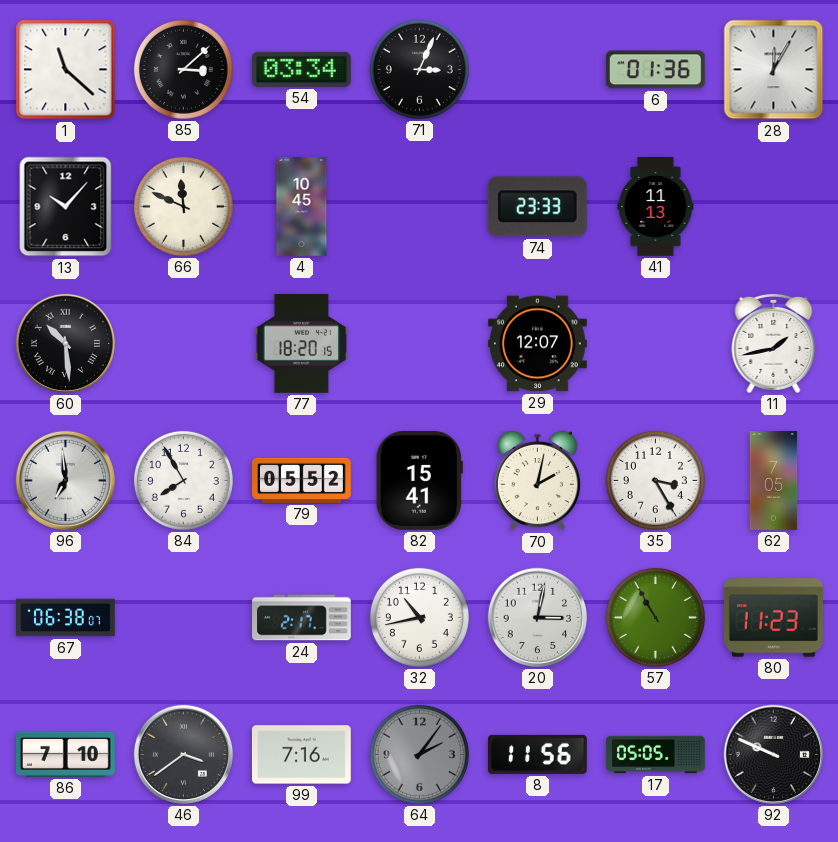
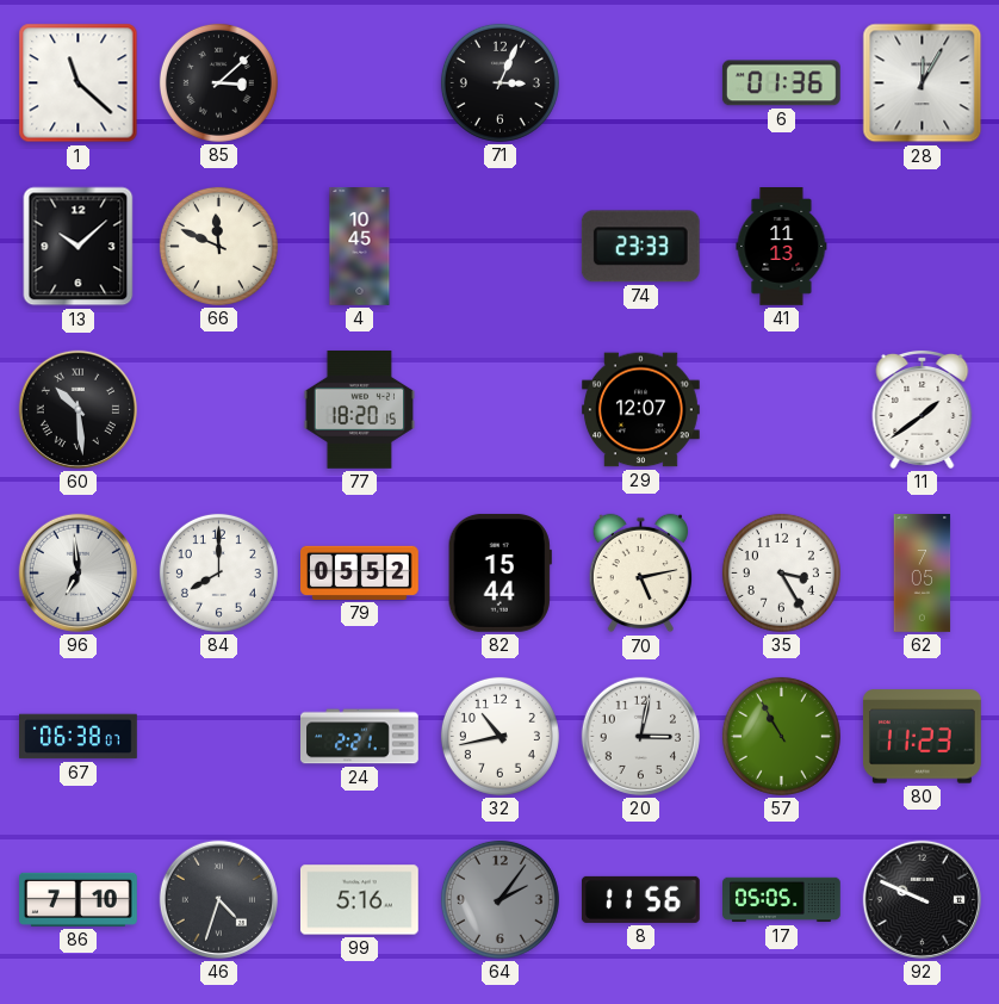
54: 03:34 -> none (301, 69)
13: 10:07 -> 10:08 (79, 247)
11: 1:43 -> 1:39 (923, 409)
84: 7:55 -> 8:00 (218, 572)
82: 15:41 -> 15:44 (499, 572)
70: 2:02 -> 5:13 (640, 574)
24: 2:17 -> 2:21 (360, 737)
46: 3:39 -> 4:33 (218, 899)
99: 7:16 -> 5:16 (359, 900)
